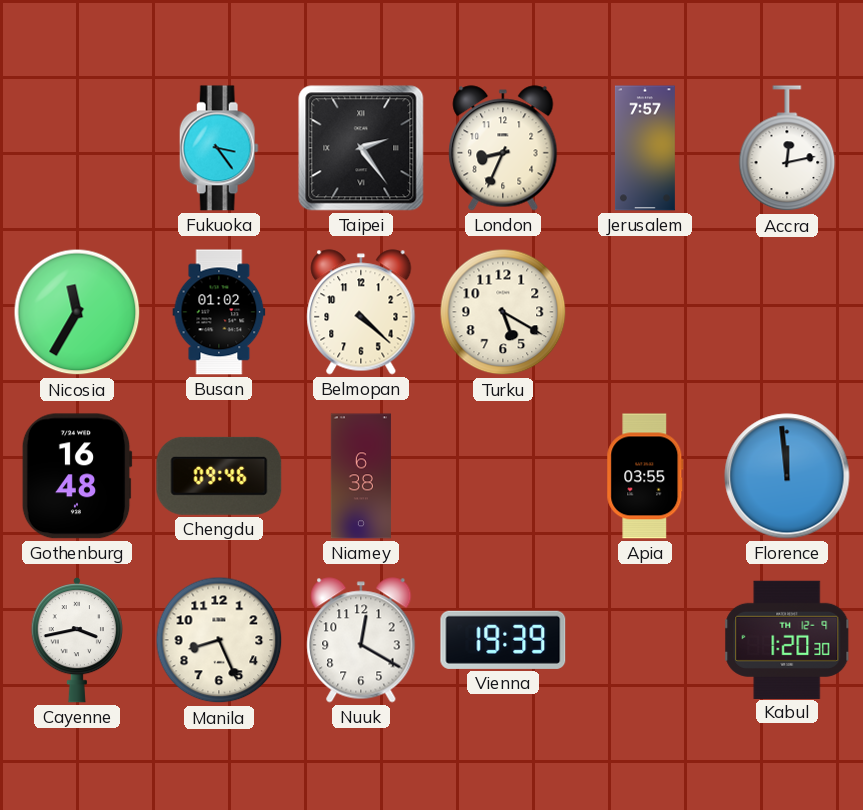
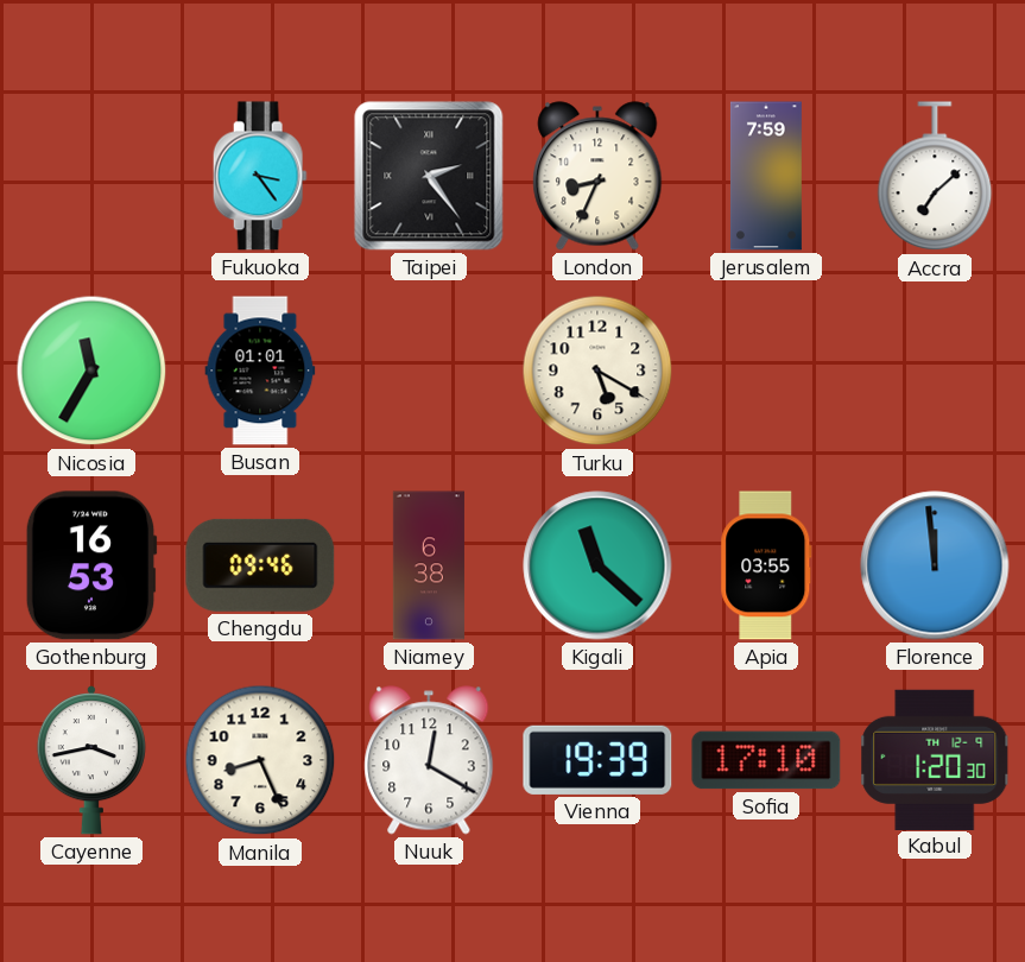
Jerusalem: 7:57 -> 7:59 (766, 176)
Accra: 12:13 -> 7:08 (935, 177)
Busan: 01:02 -> 01:01 (260, 371)
Belmopan: 4:22 -> none (361, 312)
Gothenburg: 16:48 -> 16:53 (91, 565)
Kigali: none -> 11:22 (597, 565)
Sofia: none -> 17:10 (766, 760)
